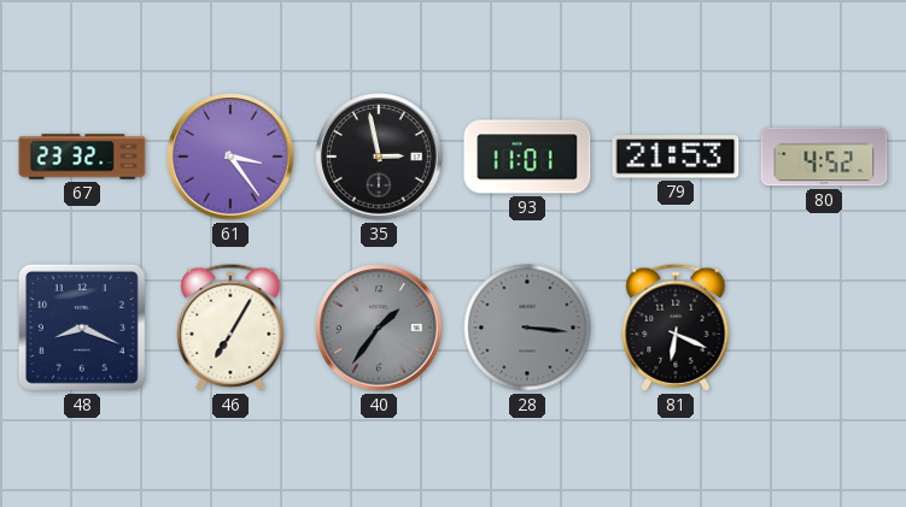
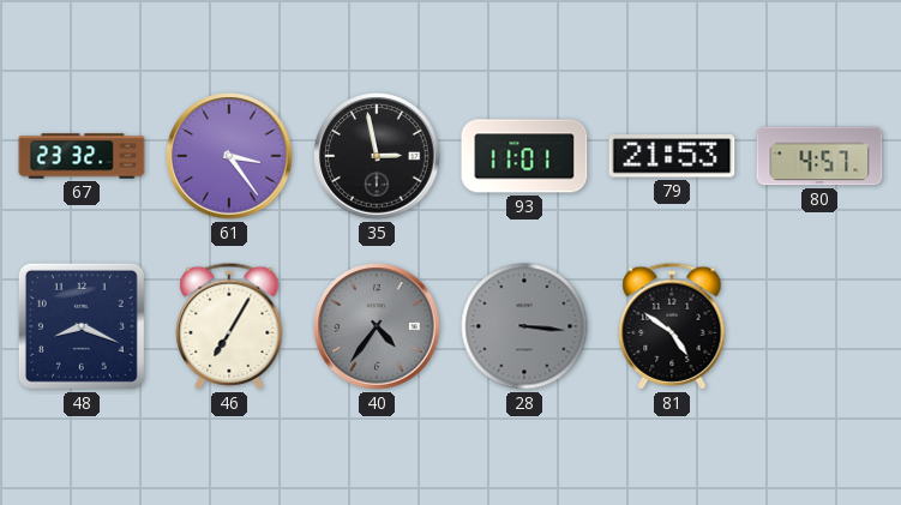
80: 4:52 -> 4:57 (819, 156)
40: 1:36 -> 4:36 (377, 326)
81: 6:19 -> 4:51 (672, 326)
